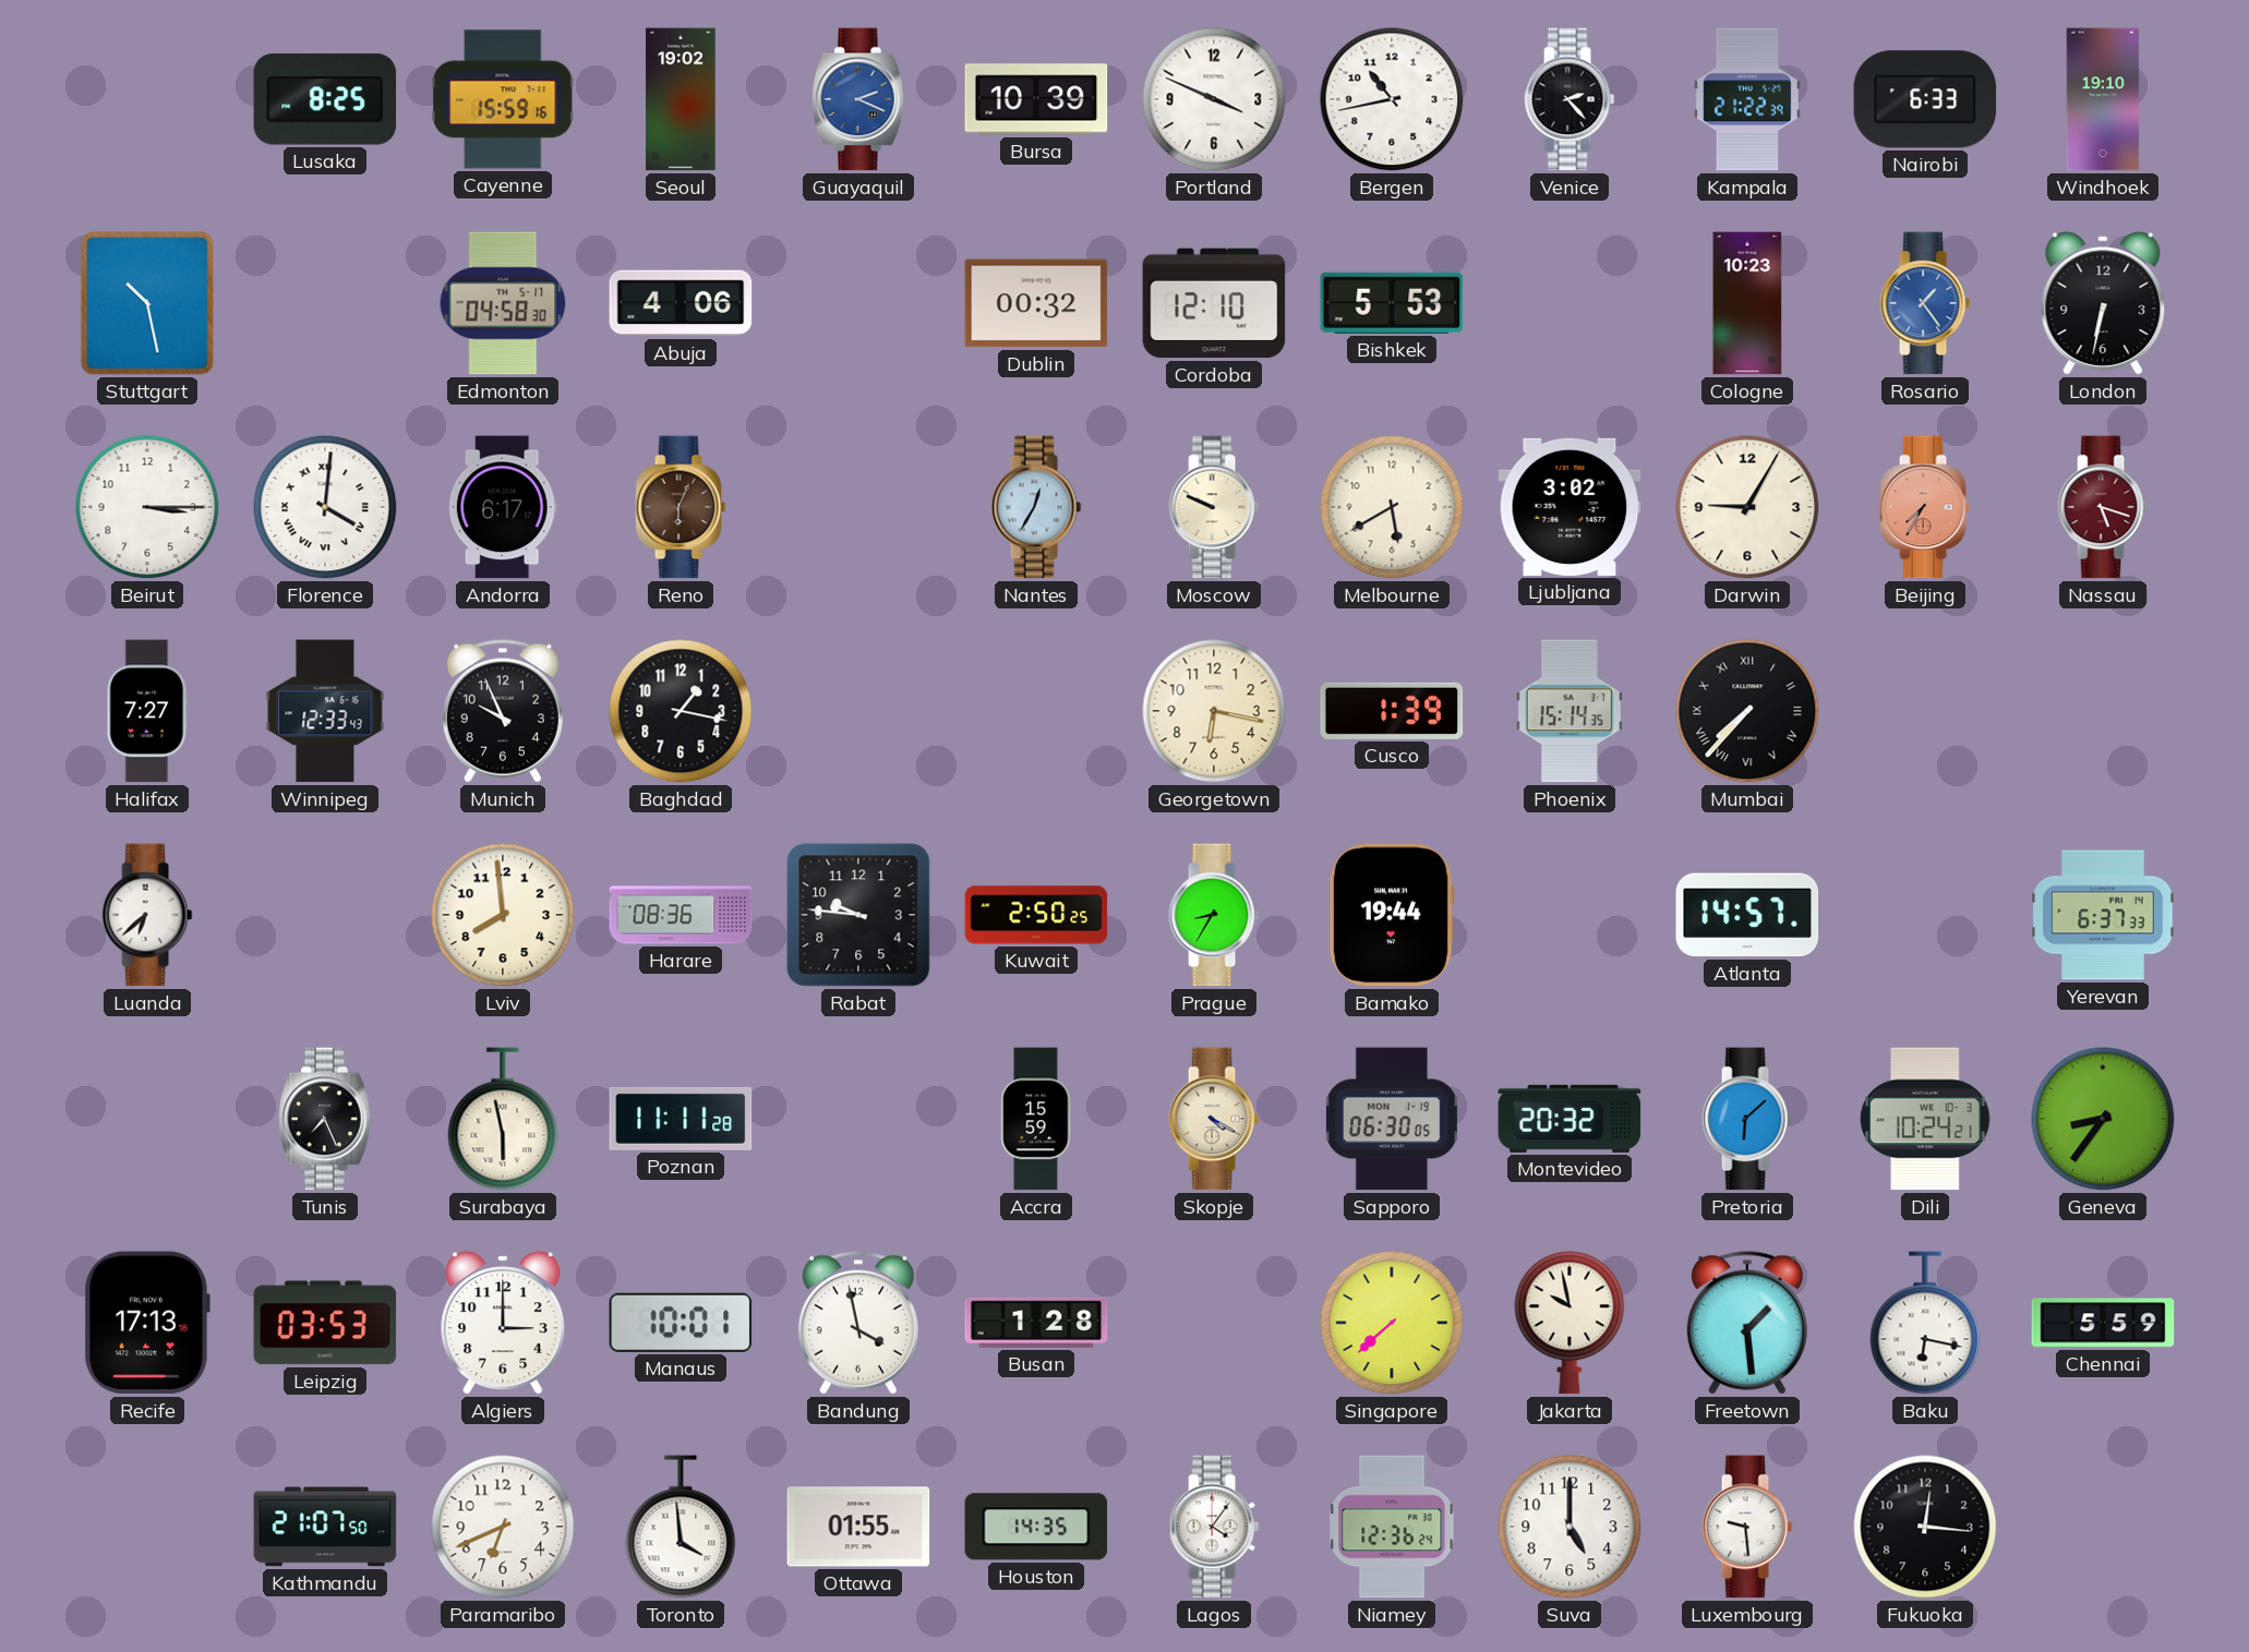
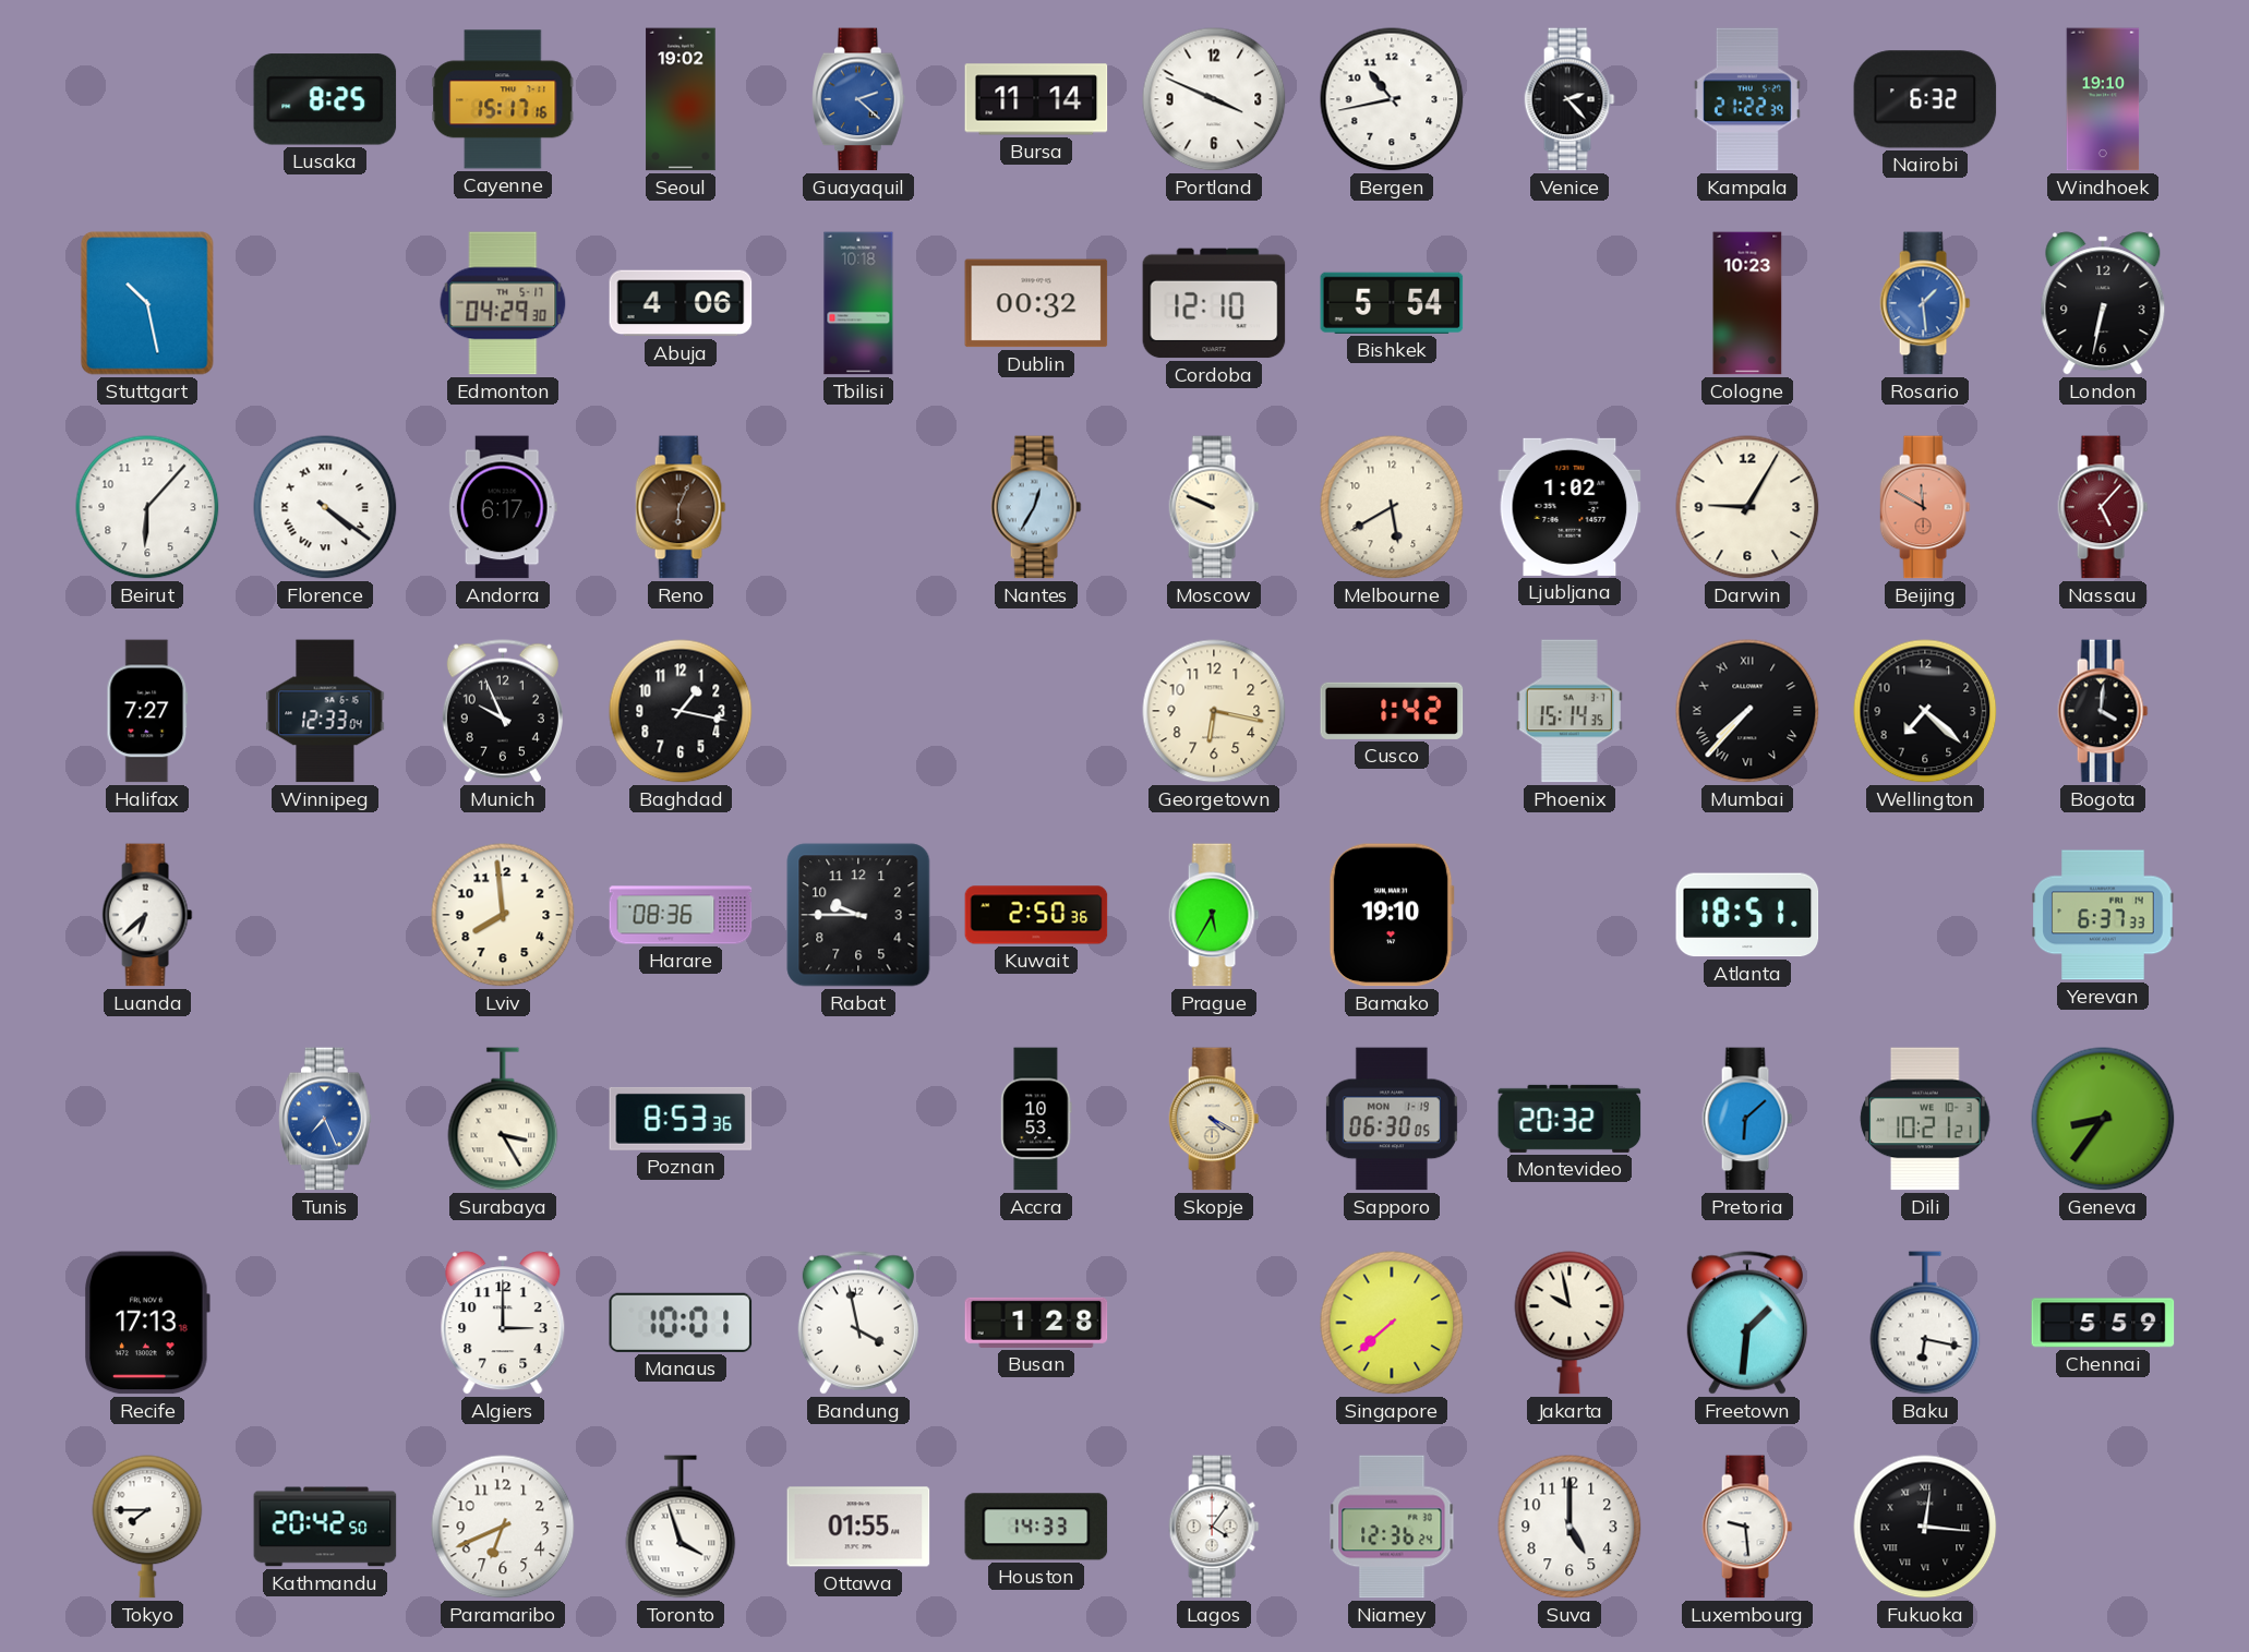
Cayenne: 15:59 -> 15:17 (503, 99)
Guayaquil: 2:19 -> 2:22 (858, 99)
Bursa: 10:39 -> 11:14 (1036, 99)
Nairobi: 6:33 -> 6:32 (1925, 99)
Edmonton: 04:58 -> 04:29 (503, 303)
Tbilisi: none -> 10:18 (858, 303)
Bishkek: 5:53 -> 5:54 (1392, 303)
Rosario: 1:24 -> 1:29 (1925, 303)
Beirut: 3:15 -> 6:07 (147, 507)
Florence: 4:01 -> 4:21 (325, 507)
Ljubljana: 3:02 -> 1:02 (1570, 507)
Beijing: 7:35 -> 11:50 (1925, 507)
Nassau: 5:18 -> 5:07 (2103, 507)
Winnipeg: 12:33:43 -> 12:33:04 (325, 711)
Cusco: 1:39 -> 1:42 (1392, 711)
Wellington: none -> 7:22 (1925, 711)
Bogota: none -> 4:01 (2103, 711)
Rabat: 9:46 -> 9:45 (858, 915)
Kuwait: 2:50:25 -> 2:50:36 (1036, 915)
Prague: 8:35 -> 5:35 (1214, 915)
Bamako: 19:44 -> 19:10 (1392, 915)
Atlanta: 14:57 -> 18:51 (1747, 915)
Tunis dial: black -> blue (325, 1119)
Surabaya: 5:58 -> 3:25 (503, 1119)
Poznan: 11:11 -> 8:53 (681, 1119)
Accra: 15:59 -> 10:53 (1036, 1119)
Dili: 10:24 -> 10:21 (1925, 1119)
Leipzig: 03:53 -> none (325, 1323)
Freetown: 1:29 -> 1:31 (1747, 1323)
Tokyo: none -> 7:45 (147, 1527)
Kathmandu: 21:07 -> 20:42 (325, 1527)
Toronto: 3:59 -> 3:57 (681, 1527)
Houston: 14:35 -> 14:33 (1036, 1527)
Fukuoka numerals: Arabic -> Roman (1925, 1527)
